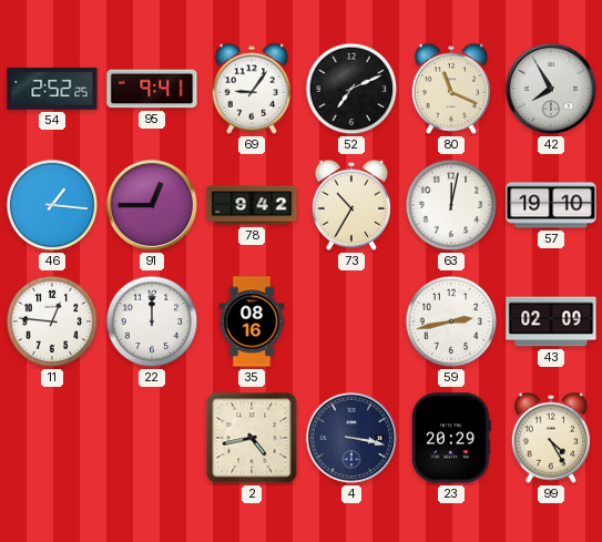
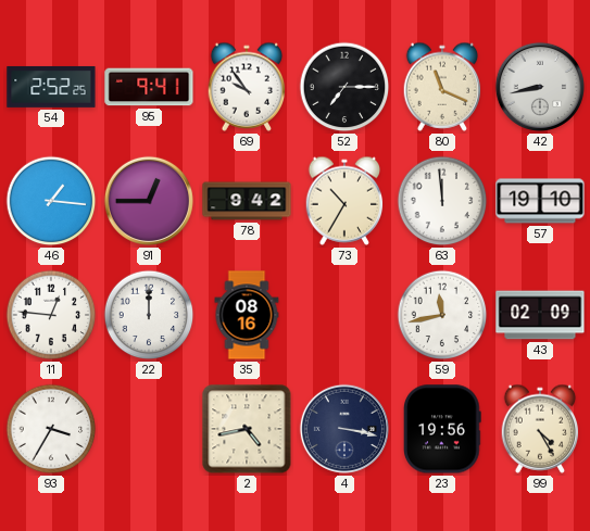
69: 9:06 -> 9:54 (247, 87)
52: 7:11 -> 7:15 (344, 87)
42: 7:55 -> 8:43 (540, 87)
63: 12:02 -> 11:59 (442, 201)
59: 2:43 -> 11:43 (442, 315)
93: none -> 3:35 (51, 429)
23: 20:29 -> 19:56 (443, 429)
